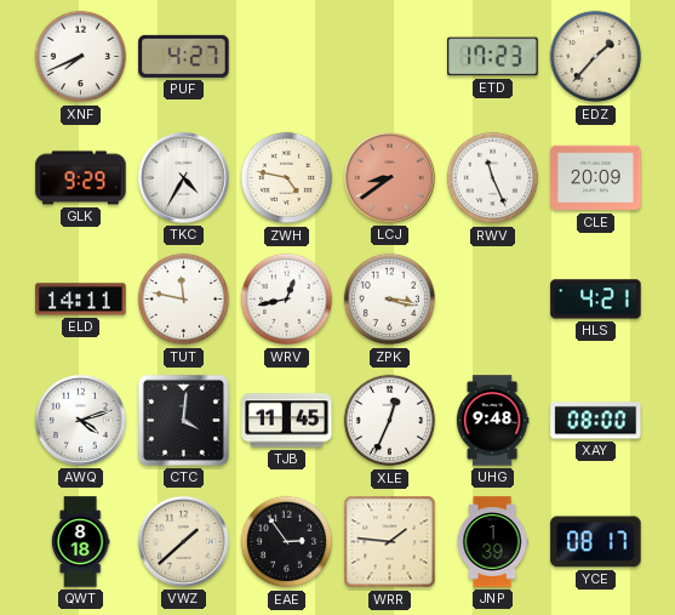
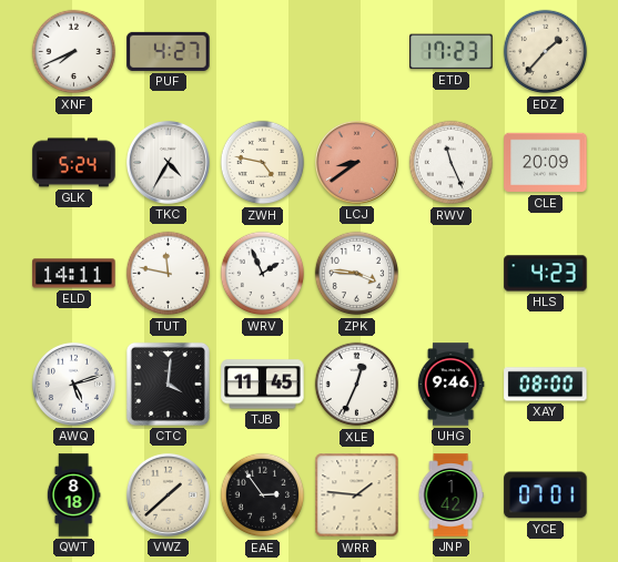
GLK: 9:29 -> 5:24 (74, 163)
WRV: 12:43 -> 1:56 (263, 274)
ZPK: 3:17 -> 3:46 (357, 274)
HLS: 4:21 -> 4:23 (546, 274)
AWQ: 4:12 -> 5:12 (73, 384)
UHG: 9:48 -> 9:46 (450, 385)
JNP: 1:39 -> 1:42 (450, 495)
YCE: 08:17 -> 07:01 (546, 495)
